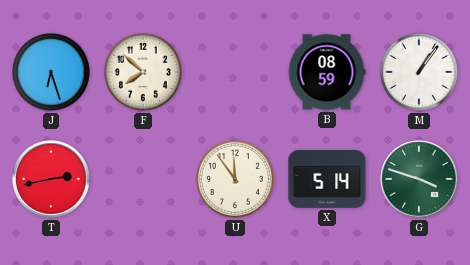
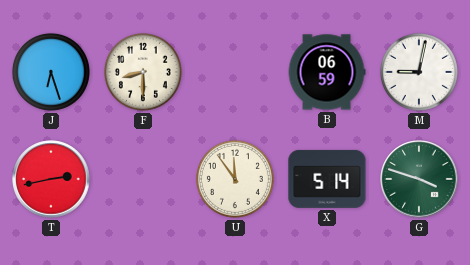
F: 7:52 -> 8:30 (143, 72)
B: 08:59 -> 06:59 (327, 72)
M: 1:06 -> 9:02 (419, 72)
